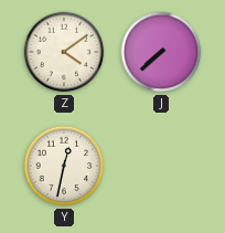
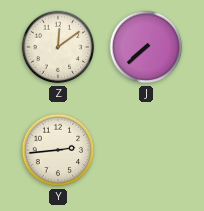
Z: 4:09 -> 12:09 (58, 47)
Y: 12:32 -> 2:44 (58, 150)
